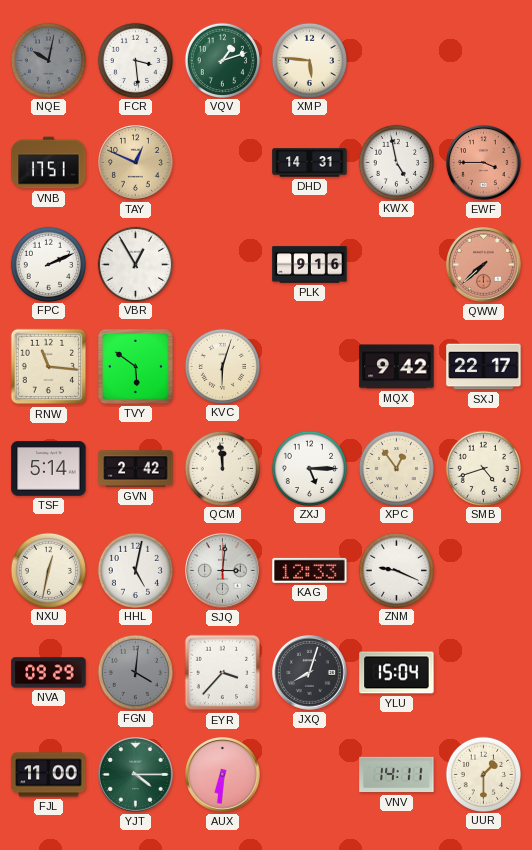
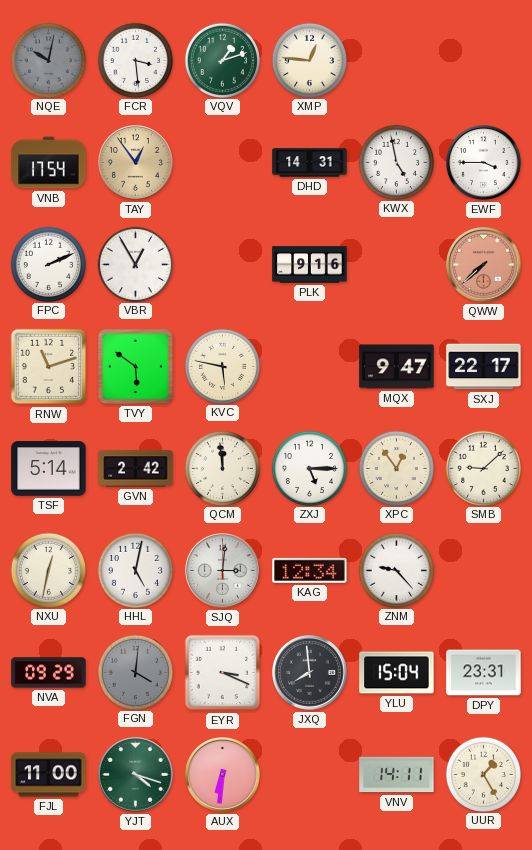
XMP: 5:46 -> 12:46 (309, 60)
VNB: 17:51 -> 17:54 (49, 163)
TAY: 12:49 -> 12:54 (136, 163)
EWF dial: salmon -> white (484, 163)
RNW: 11:16 -> 11:12 (49, 367)
KVC: 6:03 -> 5:47 (222, 366)
MQX: 9:42 -> 9:47 (397, 367)
SMB: 4:42 -> 9:08 (483, 468)
KAG: 12:33 -> 12:34 (310, 570)
ZNM: 9:19 -> 9:23 (396, 570)
EYR: 3:37 -> 3:19 (223, 673)
JXQ: 8:03 -> 7:59 (310, 673)
DPY: none -> 23:31 (484, 673)
YJT: 4:15 -> 4:18 (136, 775)
UUR: 1:30 -> 1:25 (483, 774)
